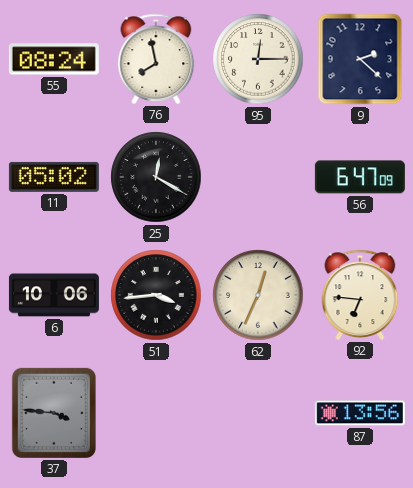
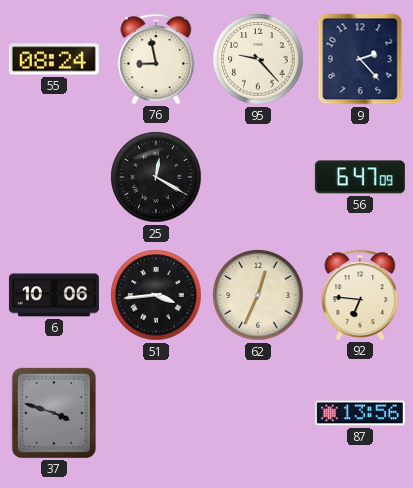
76: 7:58 -> 8:58 (156, 59)
95: 12:15 -> 9:23 (258, 59)
9: 2:22 -> 2:23 (360, 59)
11: 05:02 -> none (54, 177)
37: 3:46 -> 3:48 (54, 413)
